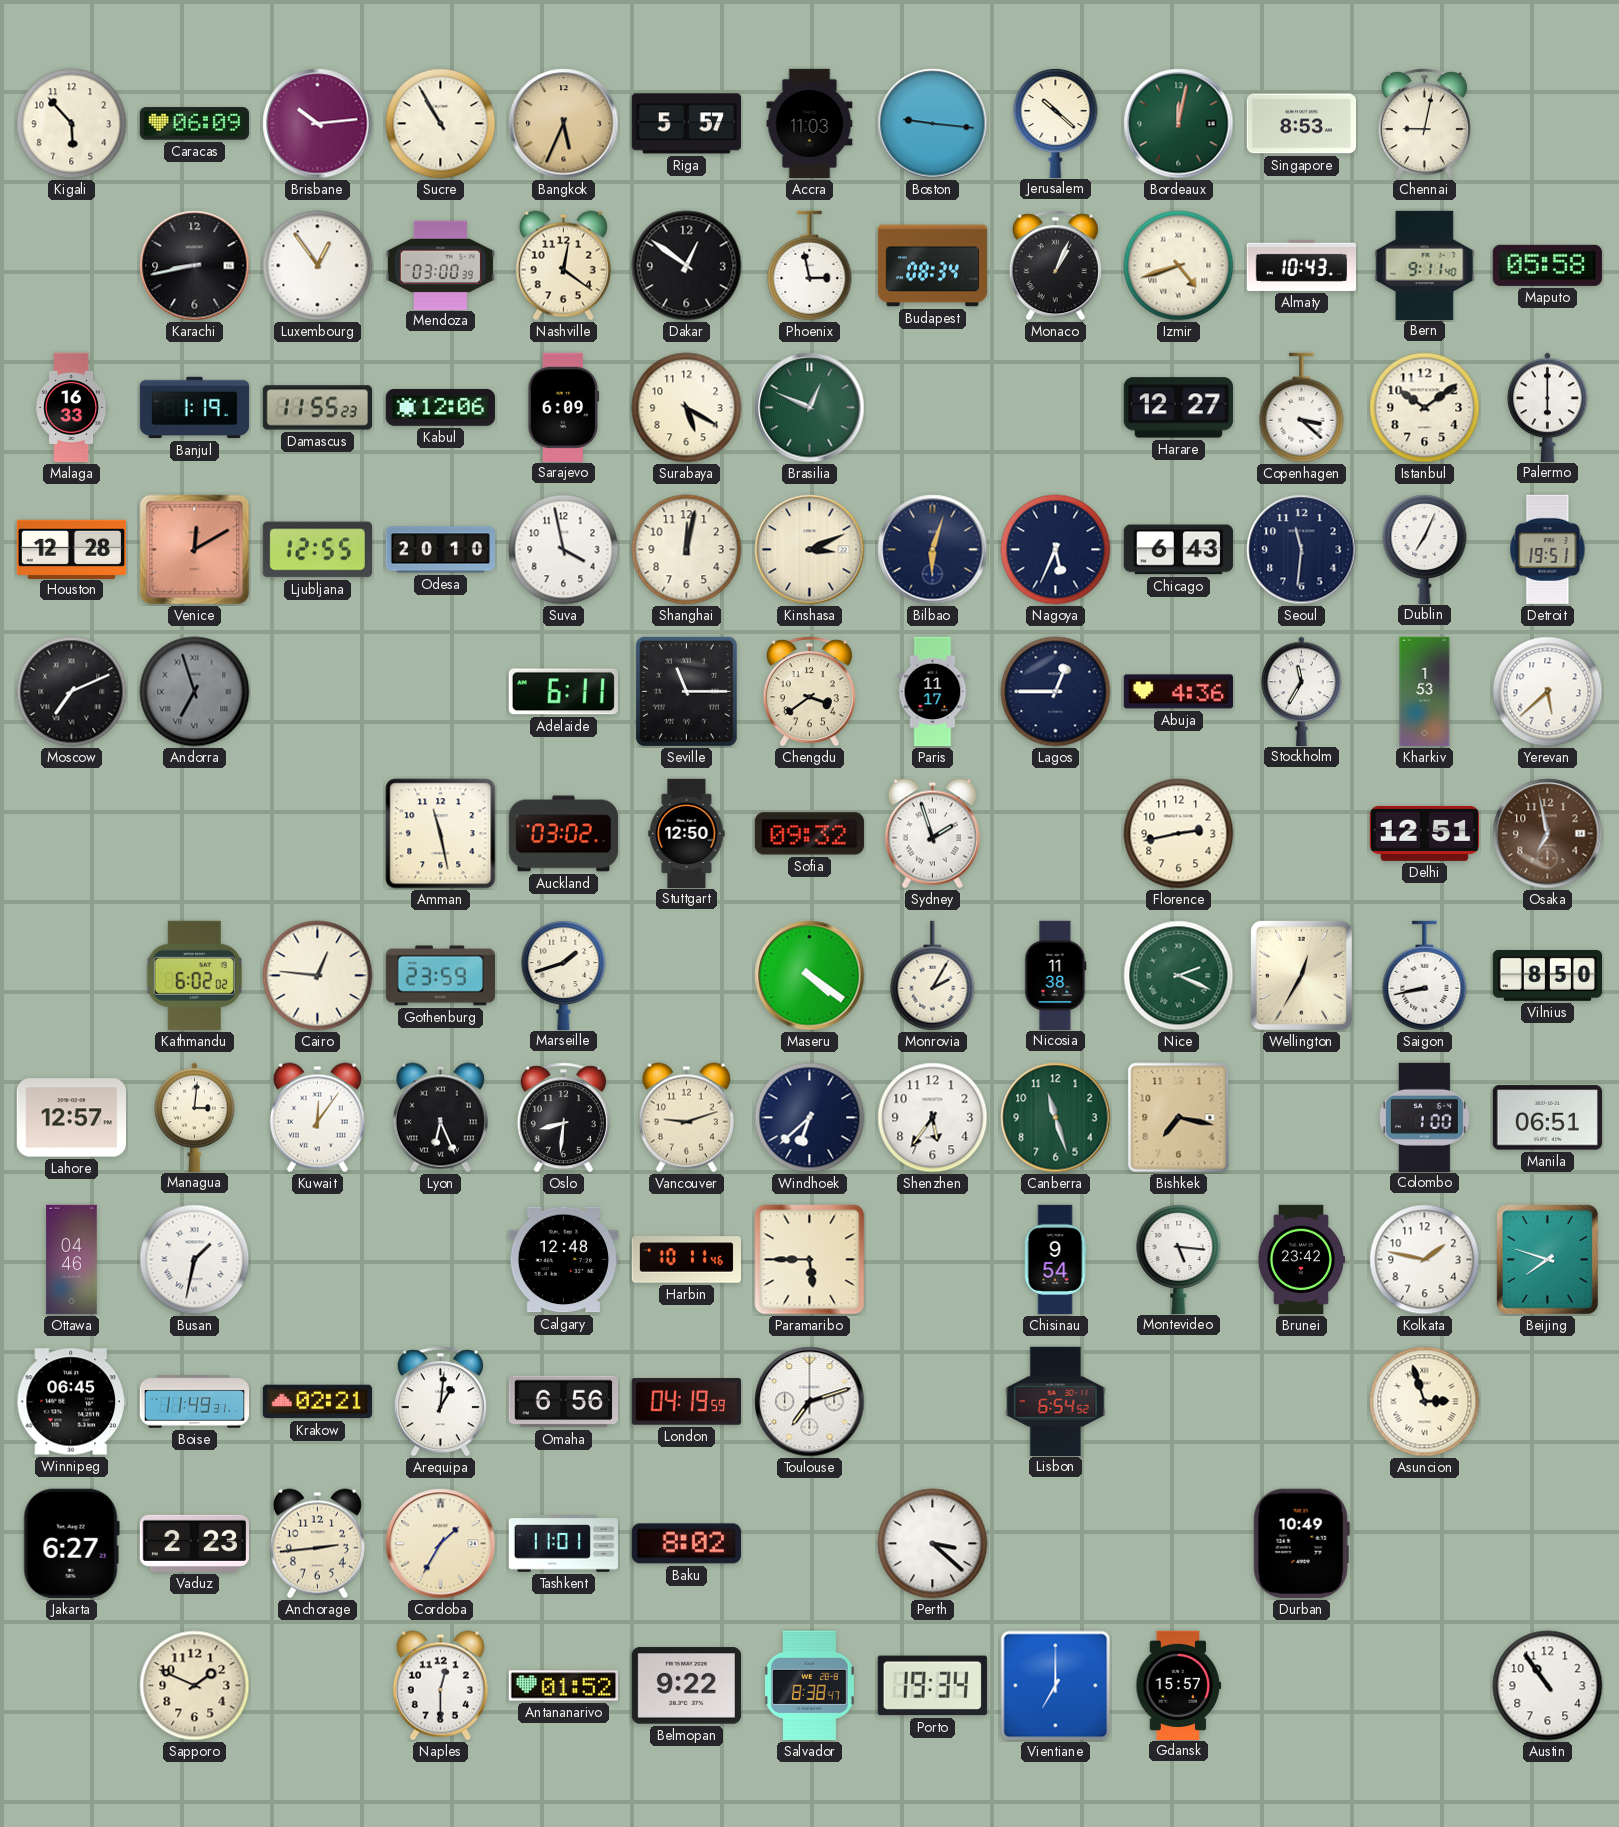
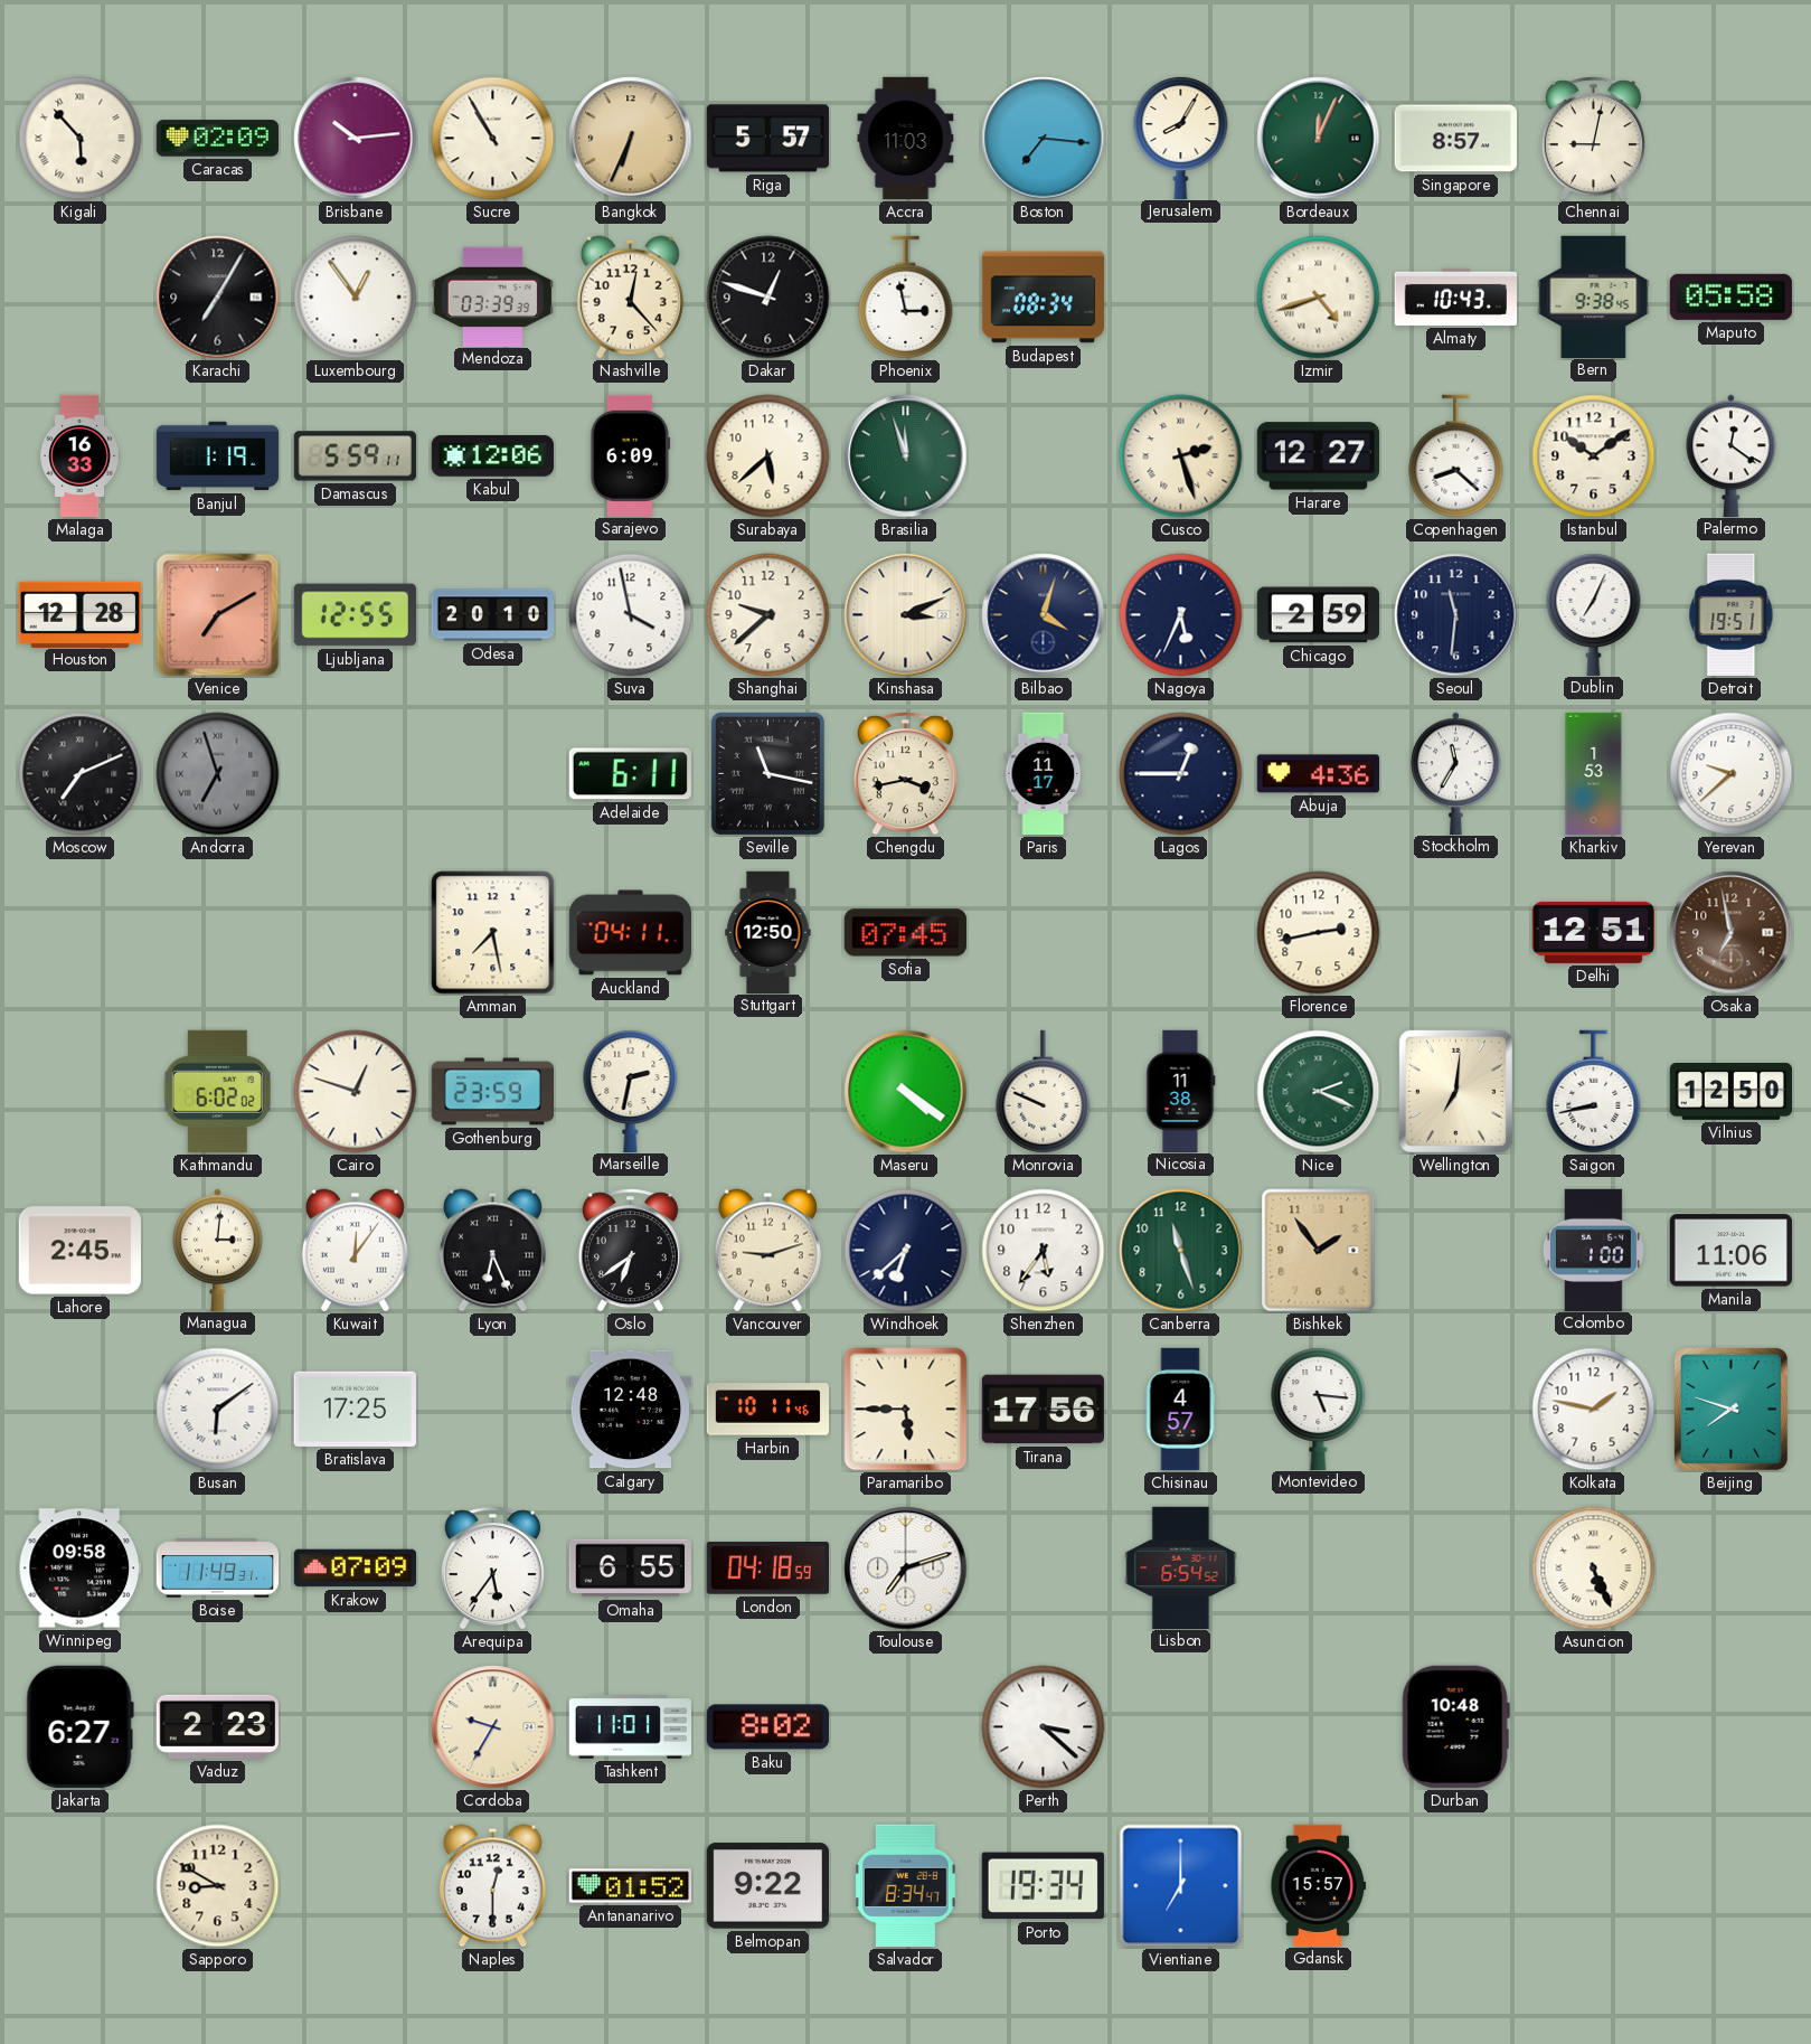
Kigali numerals: Arabic -> Roman (81, 139)
Caracas: 06:09 -> 02:09 (217, 139)
Bangkok: 5:34 -> 6:34 (631, 139)
Boston: 9:16 -> 7:16 (1044, 139)
Jerusalem: 10:22 -> 8:05 (1181, 136)
Bordeaux: 12:02 -> 12:04 (1319, 139)
Singapore: 8:53 -> 8:57 (1455, 139)
Karachi: 8:43 -> 7:05 (218, 298)
Mendoza: 03:00 -> 03:39 (492, 296)
Nashville: 12:21 -> 12:23 (630, 298)
Dakar: 12:51 -> 12:48 (768, 298)
Monaco: 1:04 -> none (1055, 266)
Bern: 9:11 -> 9:38 (1594, 296)
Damascus: 11:55 -> 5:59 (355, 456)
Surabaya: 5:20 -> 5:38 (768, 456)
Brasilia: 12:49 -> 11:57 (906, 456)
Cusco: none -> 2:27 (1181, 456)
Copenhagen: 3:22 -> 8:22 (1456, 456)
Palermo: 6:00 -> 12:21 (1732, 455)
Venice: 12:10 -> 7:10 (218, 615)
Shanghai: 12:02 -> 9:38 (768, 615)
Bilbao: 6:03 -> 4:03 (1044, 615)
Chicago: 6:43 -> 2:59 (1318, 615)
Seville: 11:15 -> 11:17 (767, 773)
Chengdu: 3:39 -> 3:43 (905, 774)
Yerevan: 5:38 -> 9:38 (1732, 774)
Amman: 11:28 -> 7:28 (493, 933)
Auckland: 03:02 -> 04:11 (630, 933)
Sofia: 09:32 -> 07:45 (905, 933)
Sydney: 1:57 -> none (932, 834)
Cairo: 12:46 -> 12:48 (356, 1092)
Marseille: 1:42 -> 2:32 (631, 1090)
Monrovia: 2:05 -> 9:49 (1044, 1092)
Wellington: 12:35 -> 7:01 (1455, 1091)
Vilnius: 8:50 -> 12:50 (1730, 1091)
Lahore: 12:57 -> 2:45 (79, 1251)
Oslo: 8:31 -> 6:39 (630, 1251)
Bishkek: 7:17 -> 1:54 (1319, 1251)
Manila: 06:51 -> 11:06 (1730, 1251)
Ottawa: 04:46 -> none (72, 1260)
Busan: 1:32 -> 6:09 (218, 1410)
Bratislava: none -> 17:25 (355, 1409)
Tirana: none -> 17:56 (1043, 1410)
Chisinau: 9:54 -> 4:57 (1180, 1410)
Brunei: 23:42 -> none (1301, 1260)
Winnipeg: 06:45 -> 09:58 (79, 1569)
Krakow: 02:21 -> 07:09 (355, 1569)
Arequipa: 1:01 -> 5:36 (492, 1569)
Omaha: 6:56 -> 6:55 (630, 1569)
London: 04:19 -> 04:18 (767, 1569)
Asuncion: 2:57 -> 5:26 (1594, 1569)
Anchorage: 2:44 -> none (317, 1544)
Cordoba: 1:35 -> 9:35 (493, 1727)
Durban: 10:49 -> 10:48 (1455, 1726)
Sapporo: 1:49 -> 8:50 (218, 1886)
Salvador: 8:38 -> 8:34 (905, 1885)
Austin: 10:54 -> none (1548, 1686)
